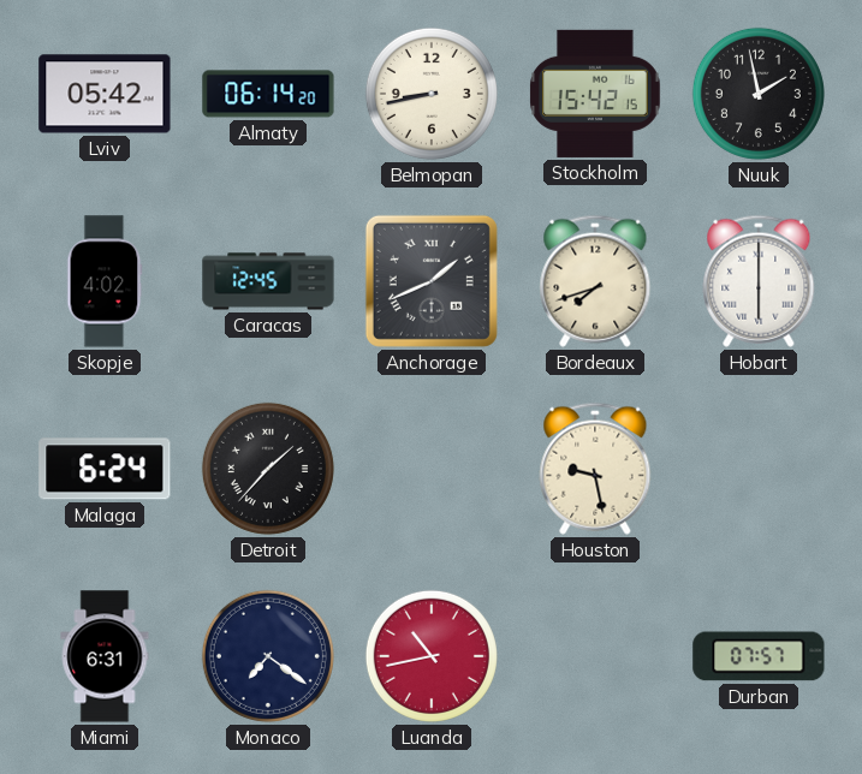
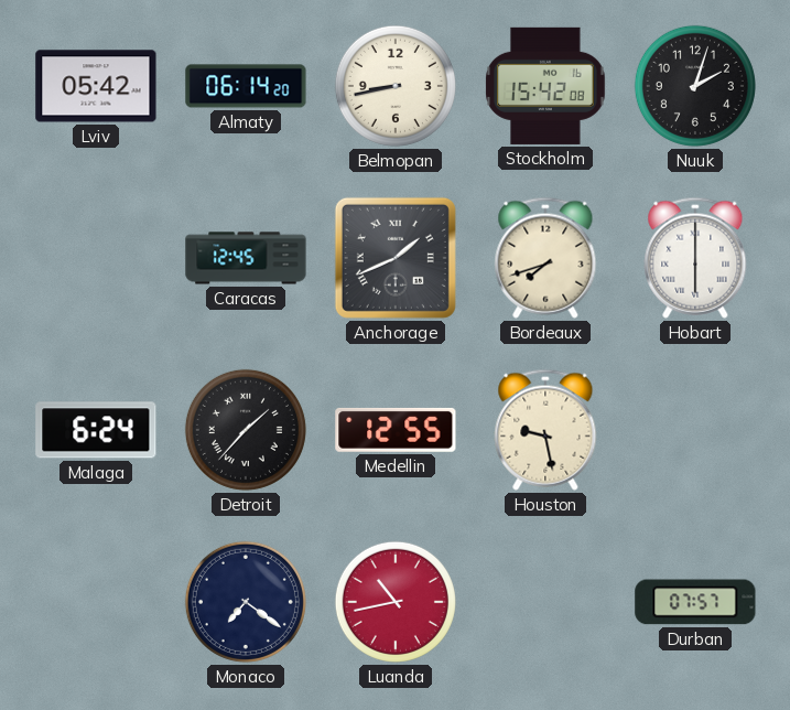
Stockholm: 15:42:15 -> 15:42:08 (545, 86)
Nuuk: 1:58 -> 2:03 (695, 86)
Skopje: 4:02 -> none (105, 281)
Medellin: none -> 12:55 (396, 430)
Miami: 6:31 -> none (105, 656)
